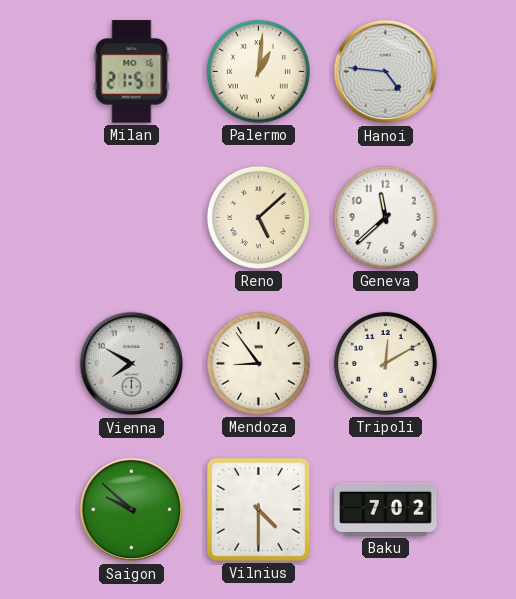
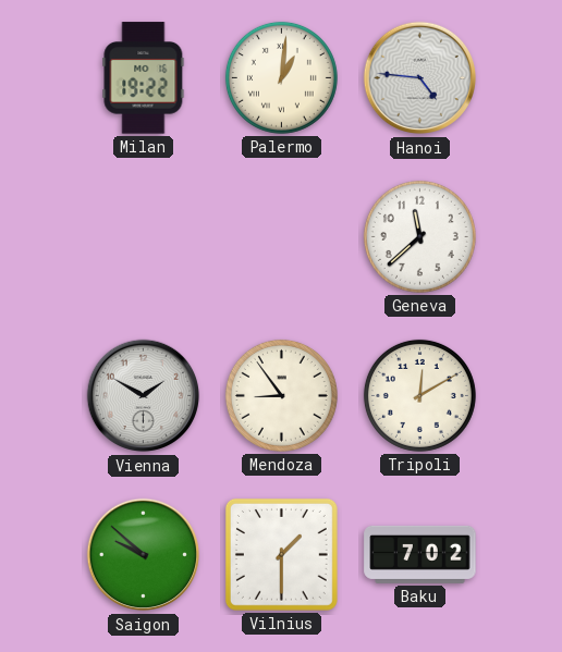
Milan: 21:51 -> 19:22 (144, 78)
Reno: 5:08 -> none (258, 217)
Vienna: 7:50 -> 1:50 (144, 396)
Vilnius: 4:30 -> 1:30 (281, 554)
